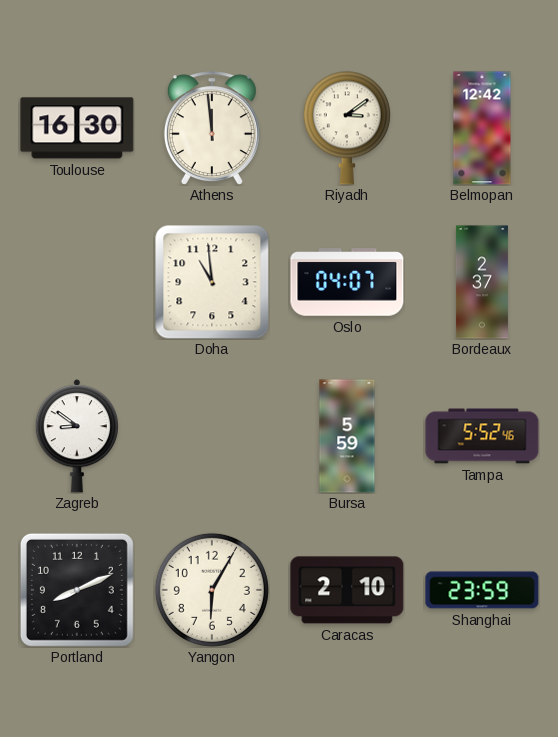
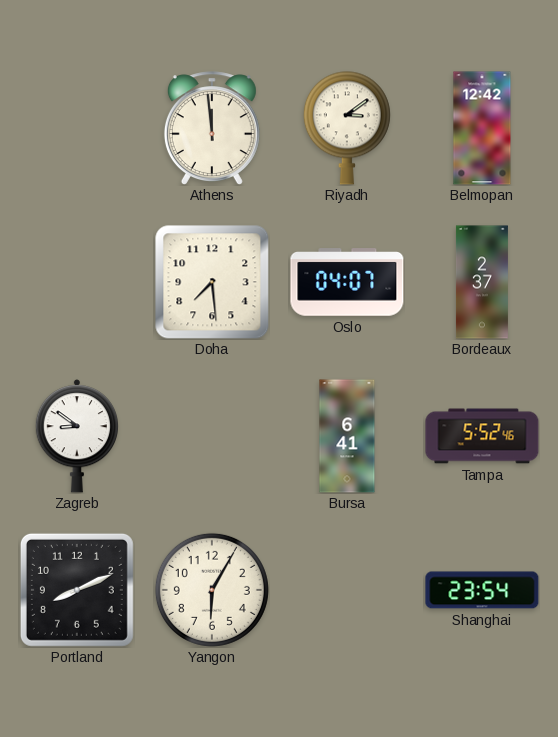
Toulouse: 16:30 -> none (77, 128)
Doha: 10:59 -> 7:29 (212, 282)
Bursa: 5:59 -> 6:41 (347, 436)
Caracas: 2:10 -> none (347, 590)
Shanghai: 23:59 -> 23:54 (482, 590)
